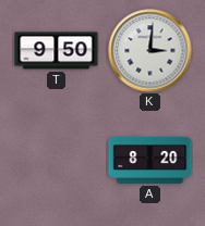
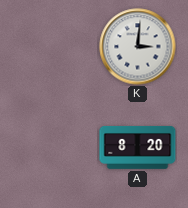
T: 9:50 -> none (57, 51)
